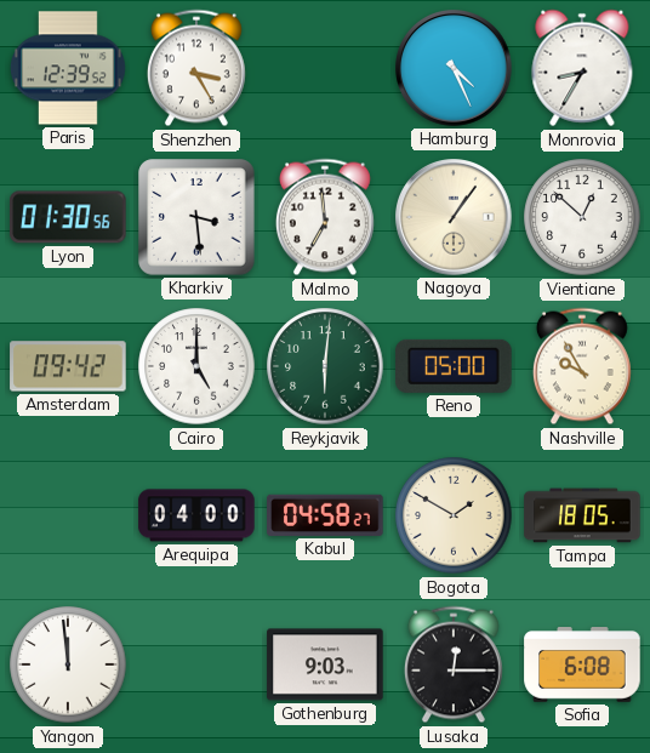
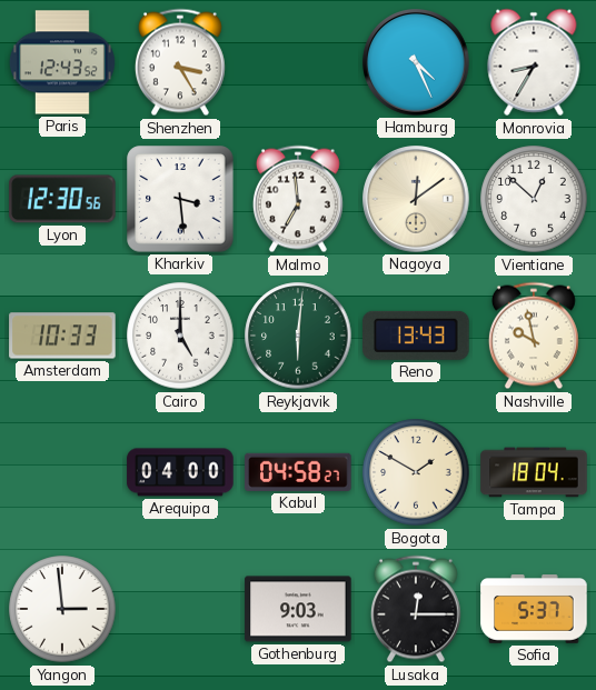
Paris: 12:39 -> 12:43 (62, 62)
Lyon: 01:30 -> 12:30 (62, 199)
Nagoya: 1:06 -> 12:09 (416, 199)
Amsterdam: 09:42 -> 10:33 (62, 336)
Reno: 05:00 -> 13:43 (416, 336)
Nashville: 9:55 -> 9:58 (534, 336)
Tampa: 18:05 -> 18:04 (534, 472)
Yangon: 11:59 -> 2:59 (62, 609)
Sofia: 6:08 -> 5:37 (534, 609)
